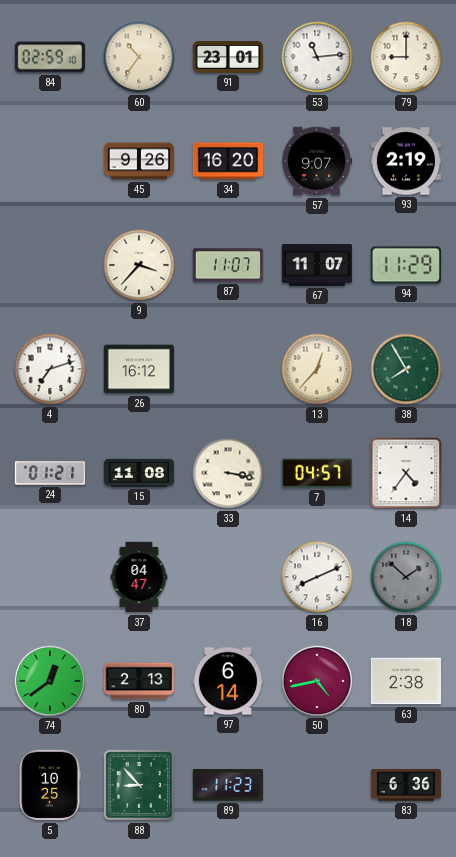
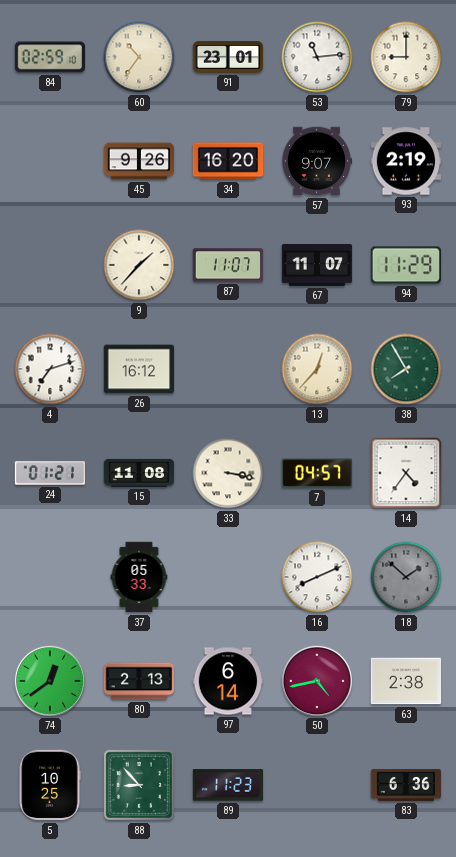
9: 3:37 -> 1:37 (139, 265)
37: 04:47 -> 05:33 (139, 577)
